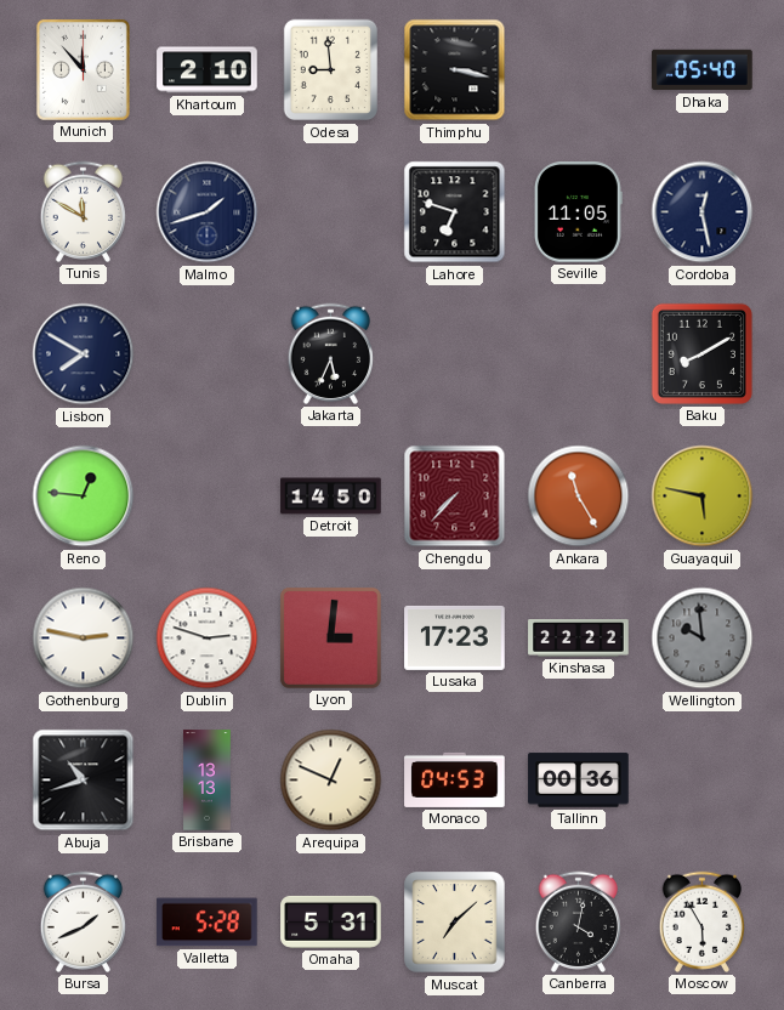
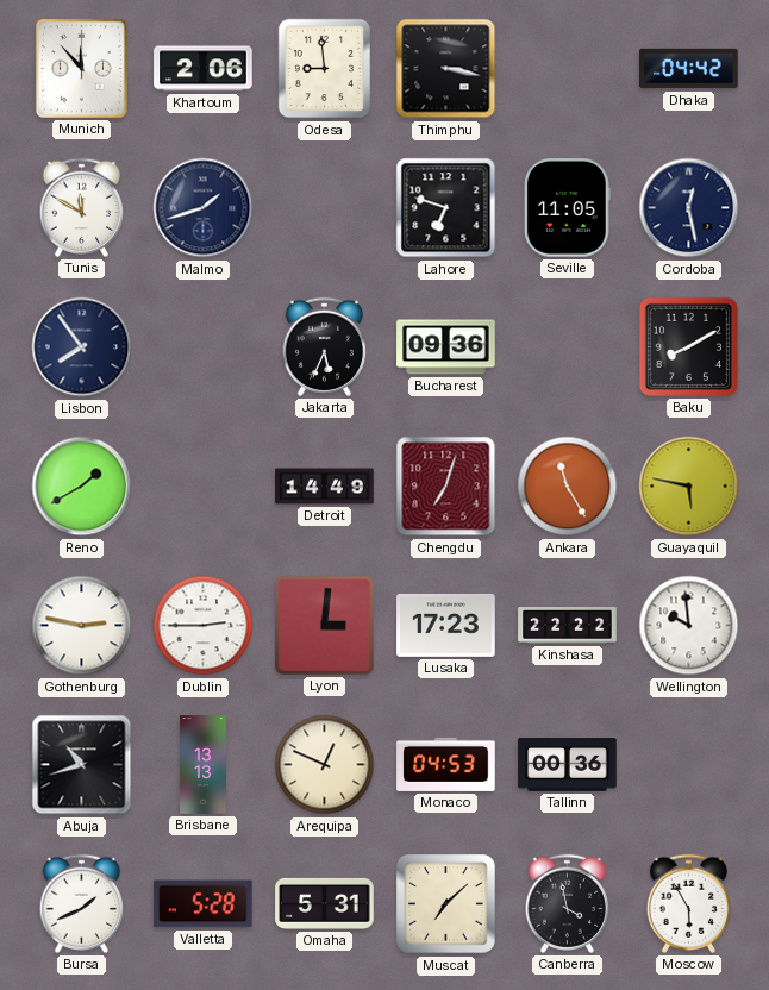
Khartoum: 2:10 -> 2:06 (204, 69)
Dhaka: 05:40 -> 04:42 (689, 69)
Lisbon: 7:50 -> 7:54 (82, 347)
Bucharest: none -> 09:36 (446, 347)
Reno: 12:46 -> 1:40 (82, 487)
Detroit: 14:50 -> 14:49 (325, 487)
Chengdu: 7:37 -> 7:03 (446, 487)
Dublin: 2:48 -> 2:45 (204, 626)
Wellington dial: grey -> white (689, 626)
Canberra: 4:02 -> 3:58 (568, 903)
